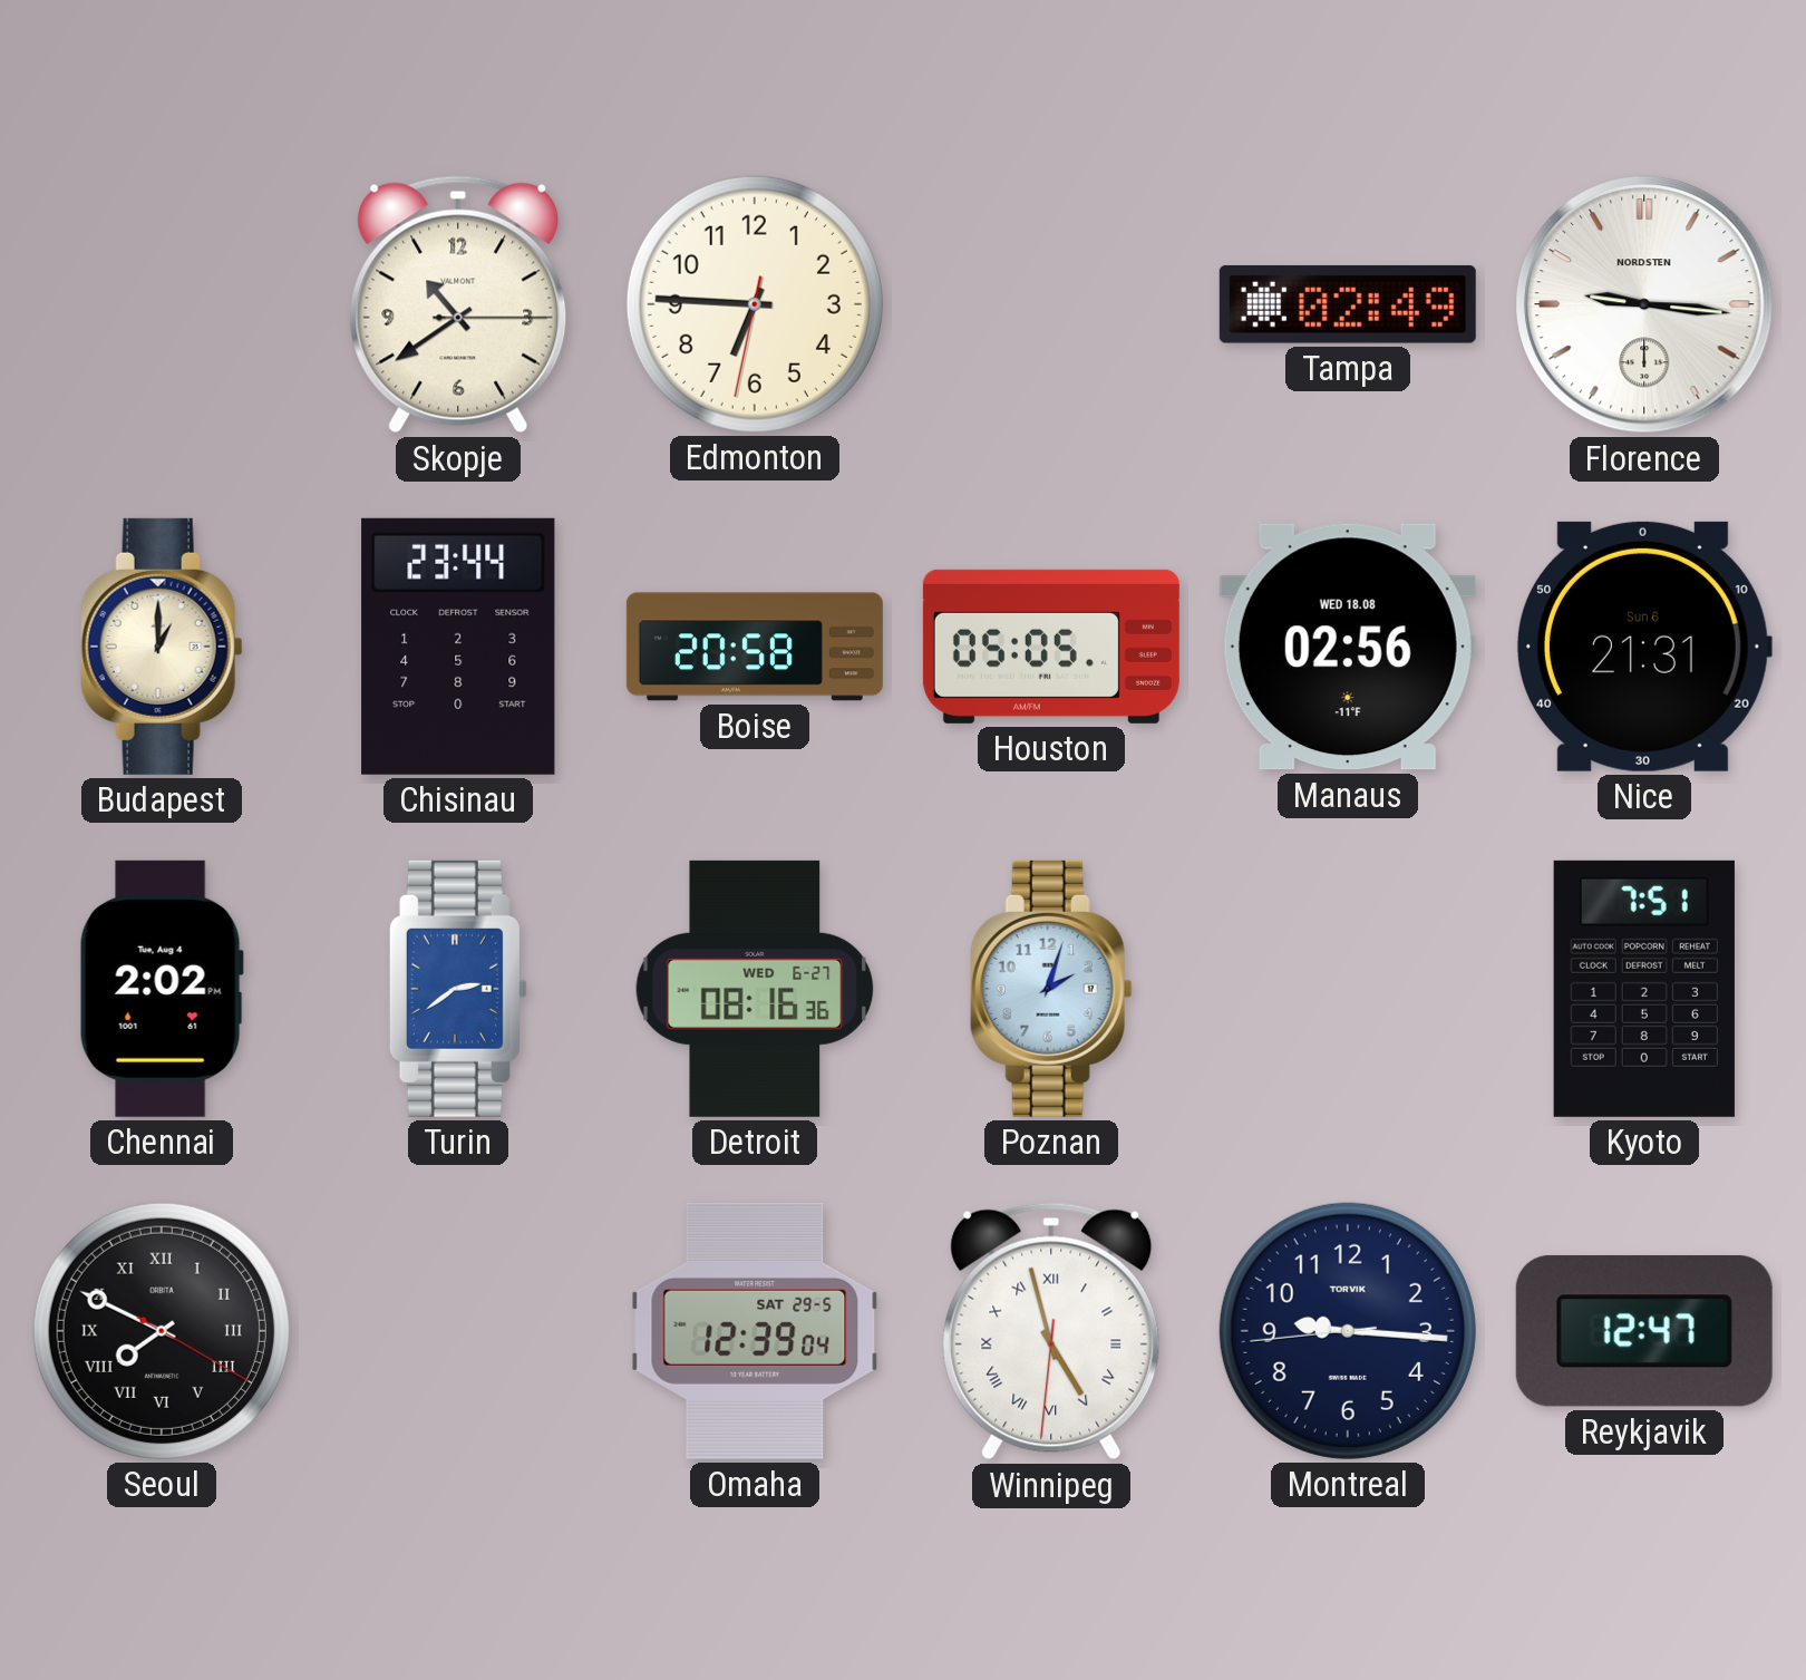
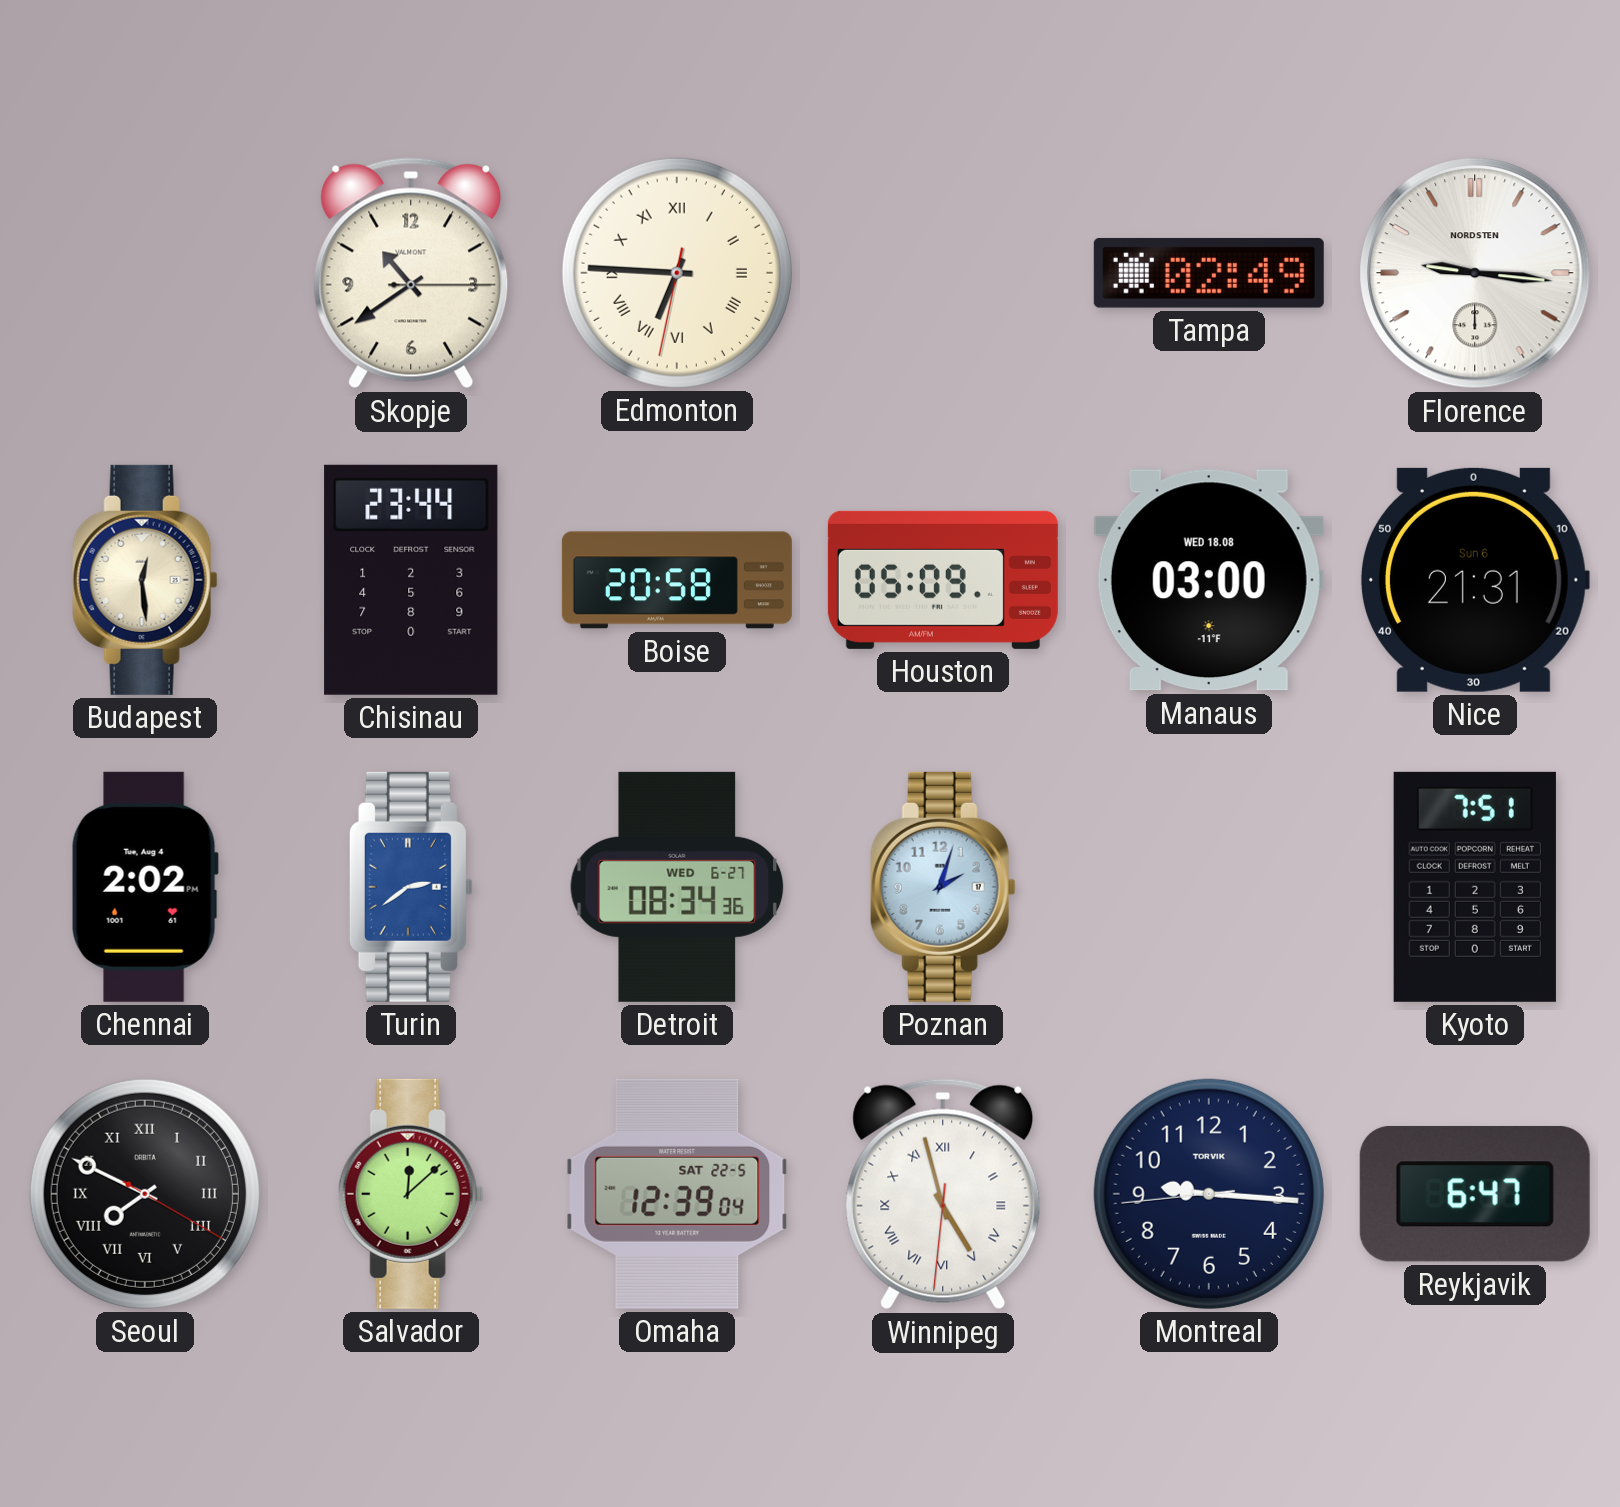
Edmonton numerals: Arabic -> Roman (677, 273)
Budapest: 1:00 -> 12:29 (145, 580)
Houston: 05:05 -> 05:09 (943, 580)
Manaus: 02:56 -> 03:00 (1209, 580)
Detroit: 08:16 -> 08:34 (677, 887)
Salvador: none -> 12:08 (411, 1194)
Omaha date: SAT 29-5 -> SAT 22-5 (677, 1194)
Reykjavik: 12:47 -> 6:47 (1475, 1194)
